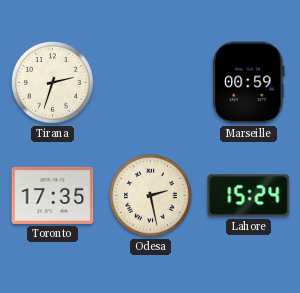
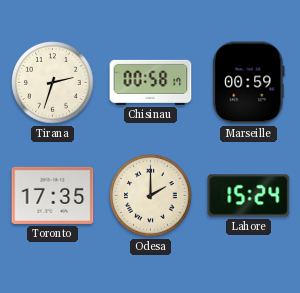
Chisinau: none -> 00:58 (151, 82)
Odesa: 2:28 -> 2:00 (151, 196)
